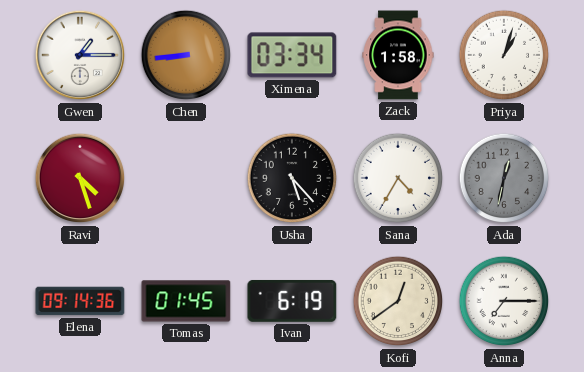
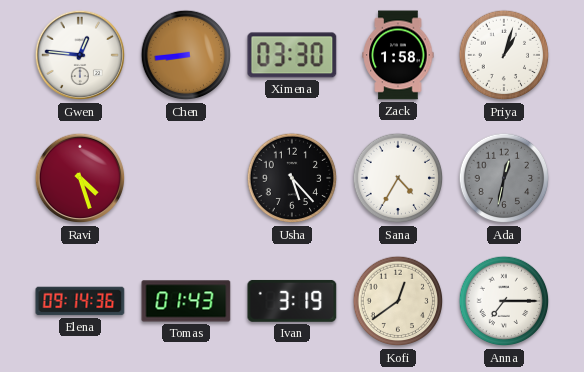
Gwen: 1:15 -> 12:46 (80, 55)
Ximena: 03:34 -> 03:30 (292, 55)
Tomas: 01:45 -> 01:43 (186, 301)
Ivan: 6:19 -> 3:19 (292, 301)
